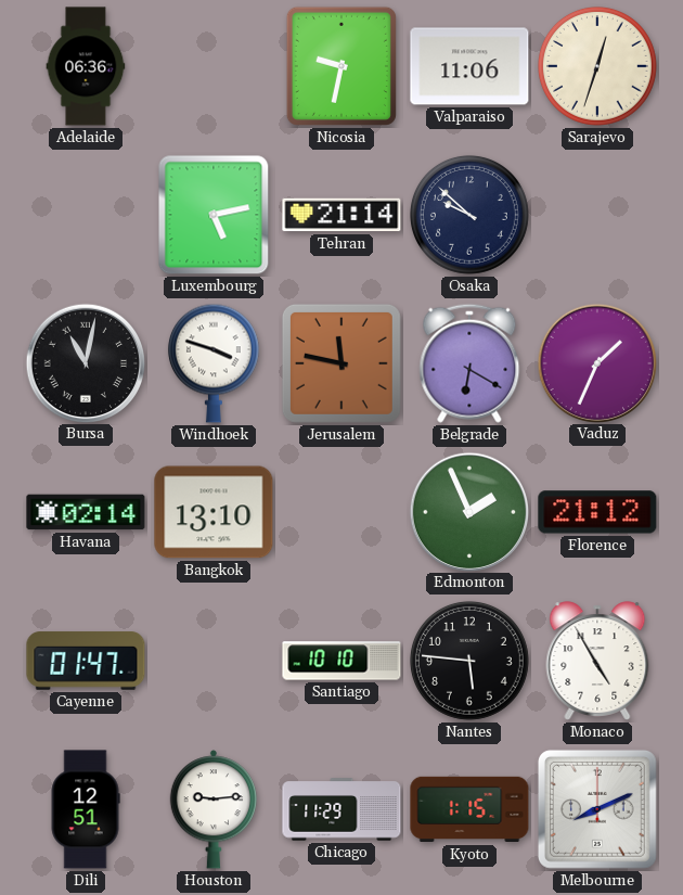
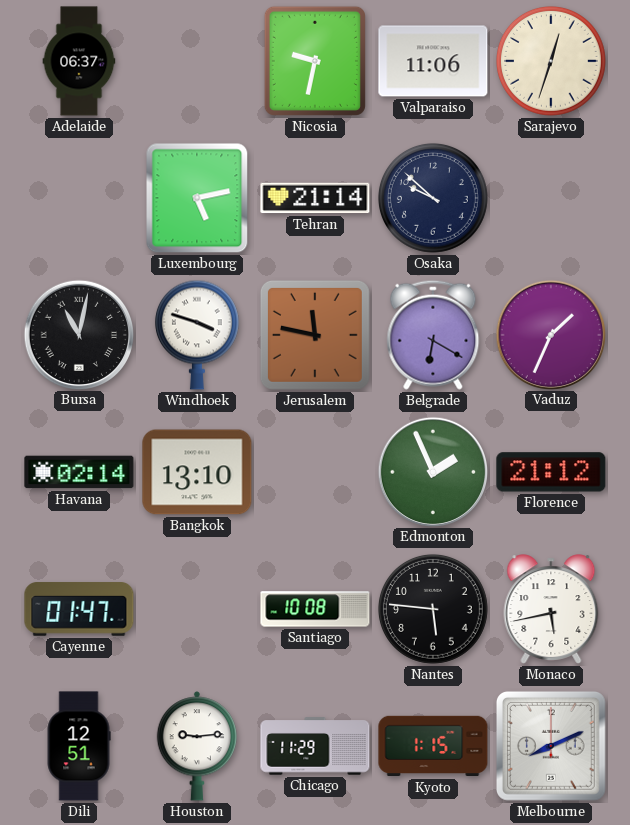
Adelaide: 06:36 -> 06:37 (79, 61)
Santiago: 10:10 -> 10:08 (315, 609)
Monaco: 4:55 -> 5:43 (551, 609)
